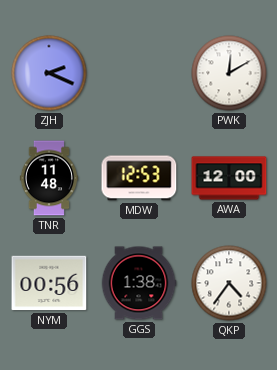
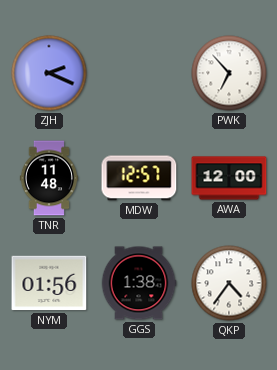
PWK: 12:10 -> 6:53 (229, 73)
MDW: 12:53 -> 12:57 (139, 178)
NYM: 00:56 -> 01:56 (49, 283)
